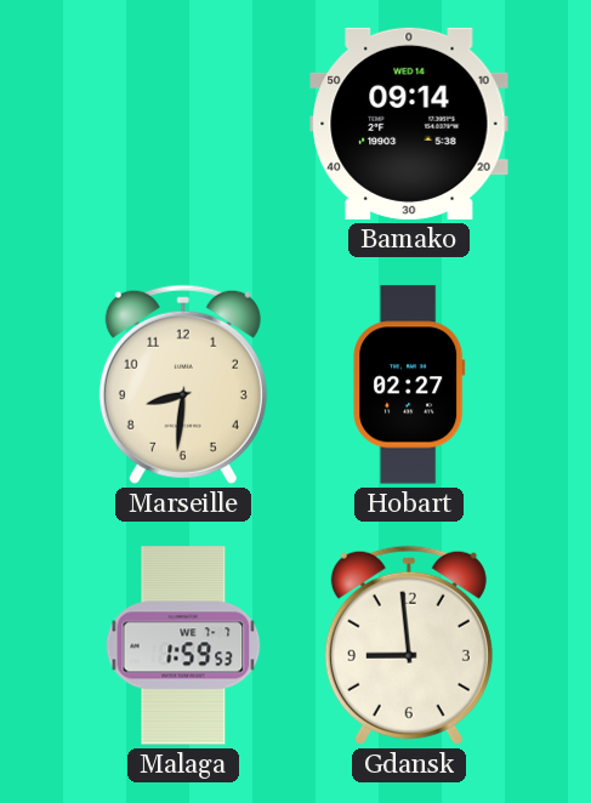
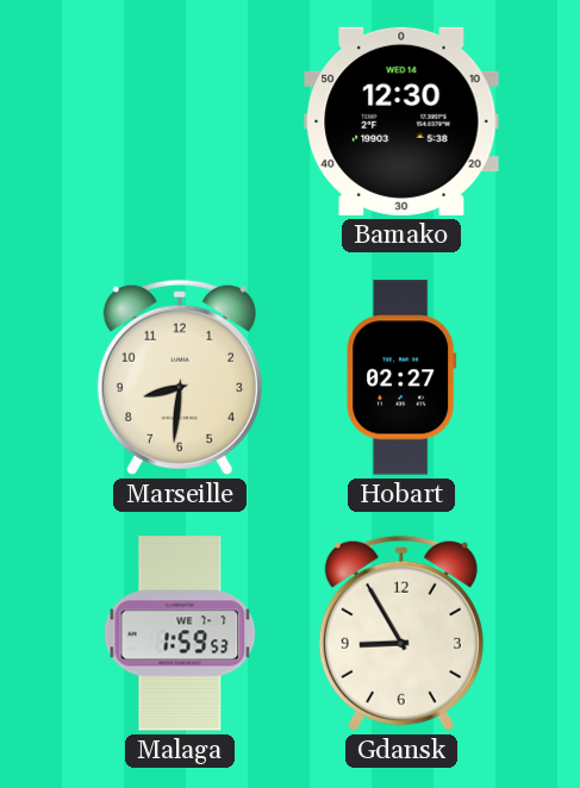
Bamako: 09:14 -> 12:30 (401, 121)
Gdansk: 8:59 -> 8:55 (401, 633)
